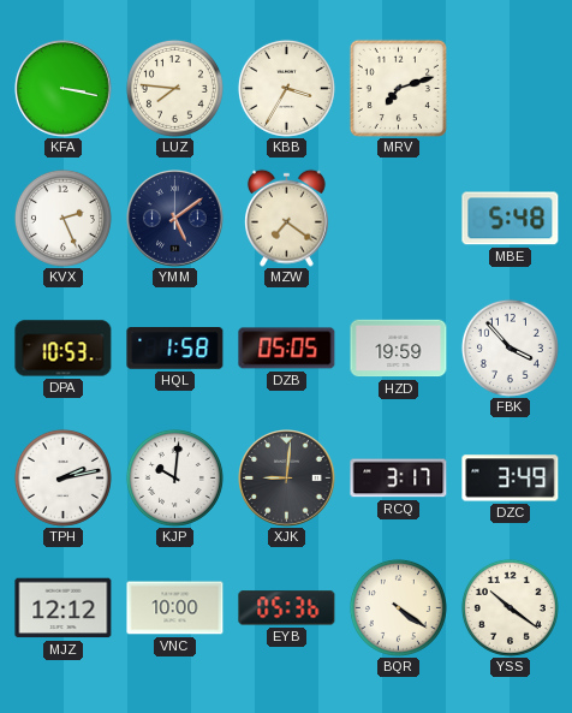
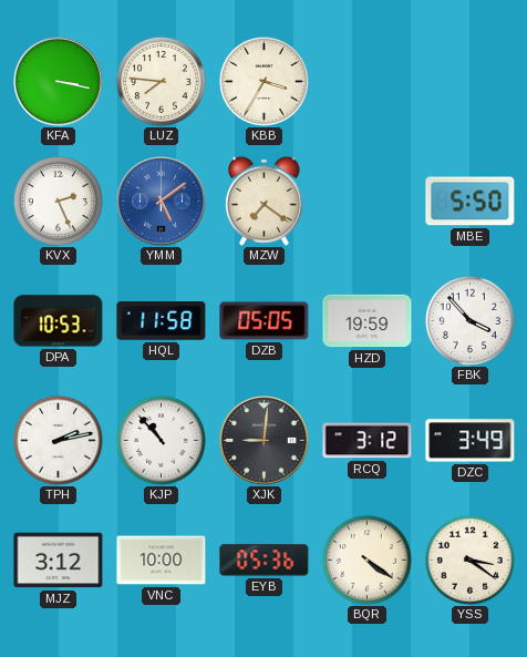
MRV: 7:12 -> none (398, 88)
YMM dial: navy -> blue (162, 202)
MBE: 5:48 -> 5:50 (471, 202)
HQL: 1:58 -> 11:58 (162, 321)
KJP: 10:01 -> 10:53 (161, 440)
RCQ: 3:17 -> 3:12 (368, 441)
MJZ: 12:12 -> 3:12 (59, 561)
YSS: 10:21 -> 3:21 (469, 560)
